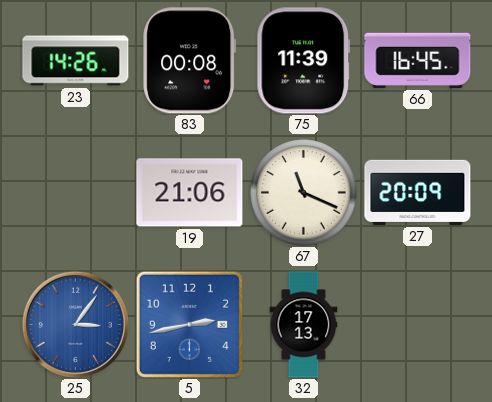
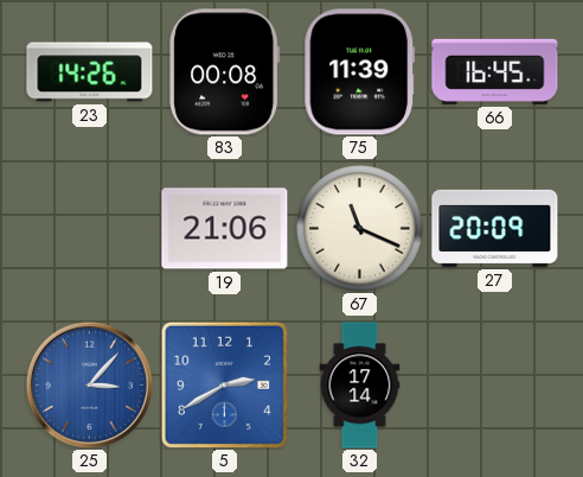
25: 3:06 -> 3:07 (89, 384)
5: 2:43 -> 2:40 (224, 384)
32: 17:13 -> 17:14 (360, 386)
